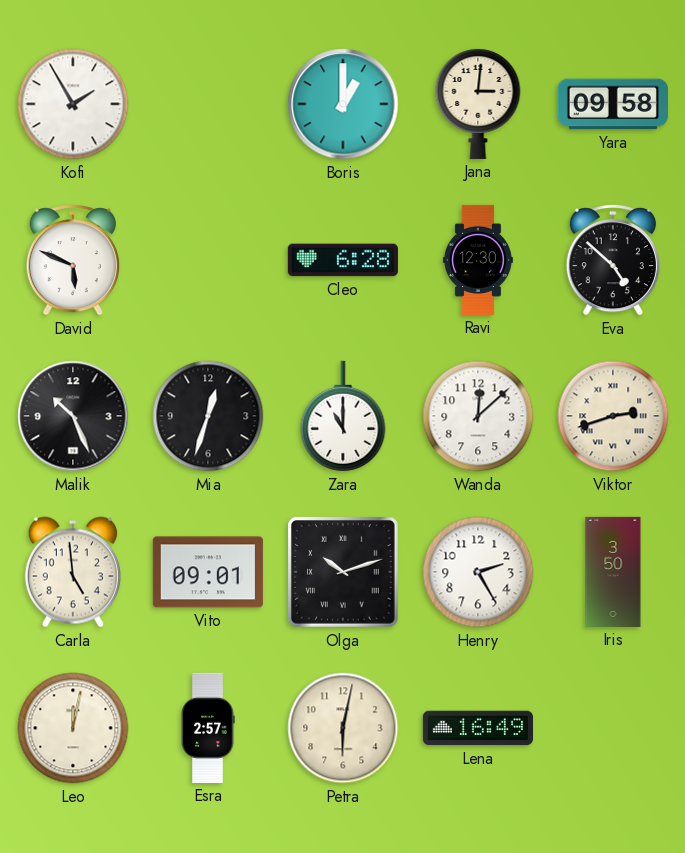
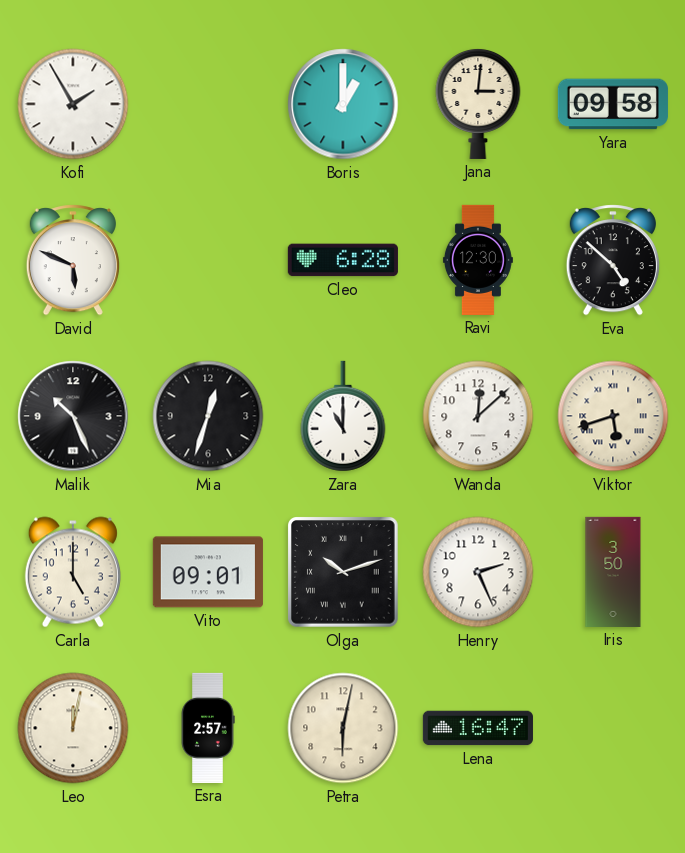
Viktor: 2:42 -> 5:42 (613, 416)
Carla: 4:59 -> 5:00 (73, 572)
Henry: 2:25 -> 2:26 (478, 572)
Lena: 16:49 -> 16:47 (478, 728)
